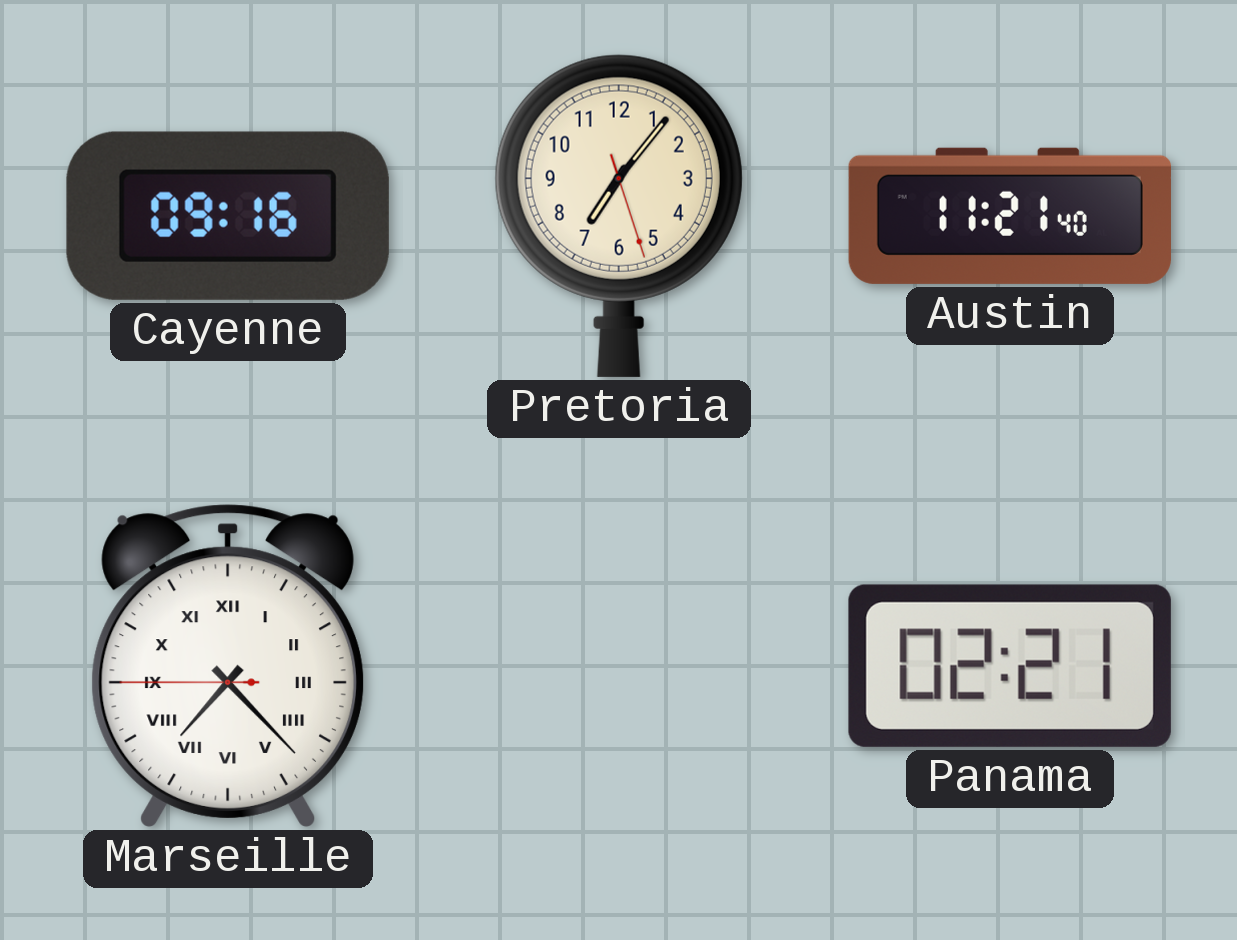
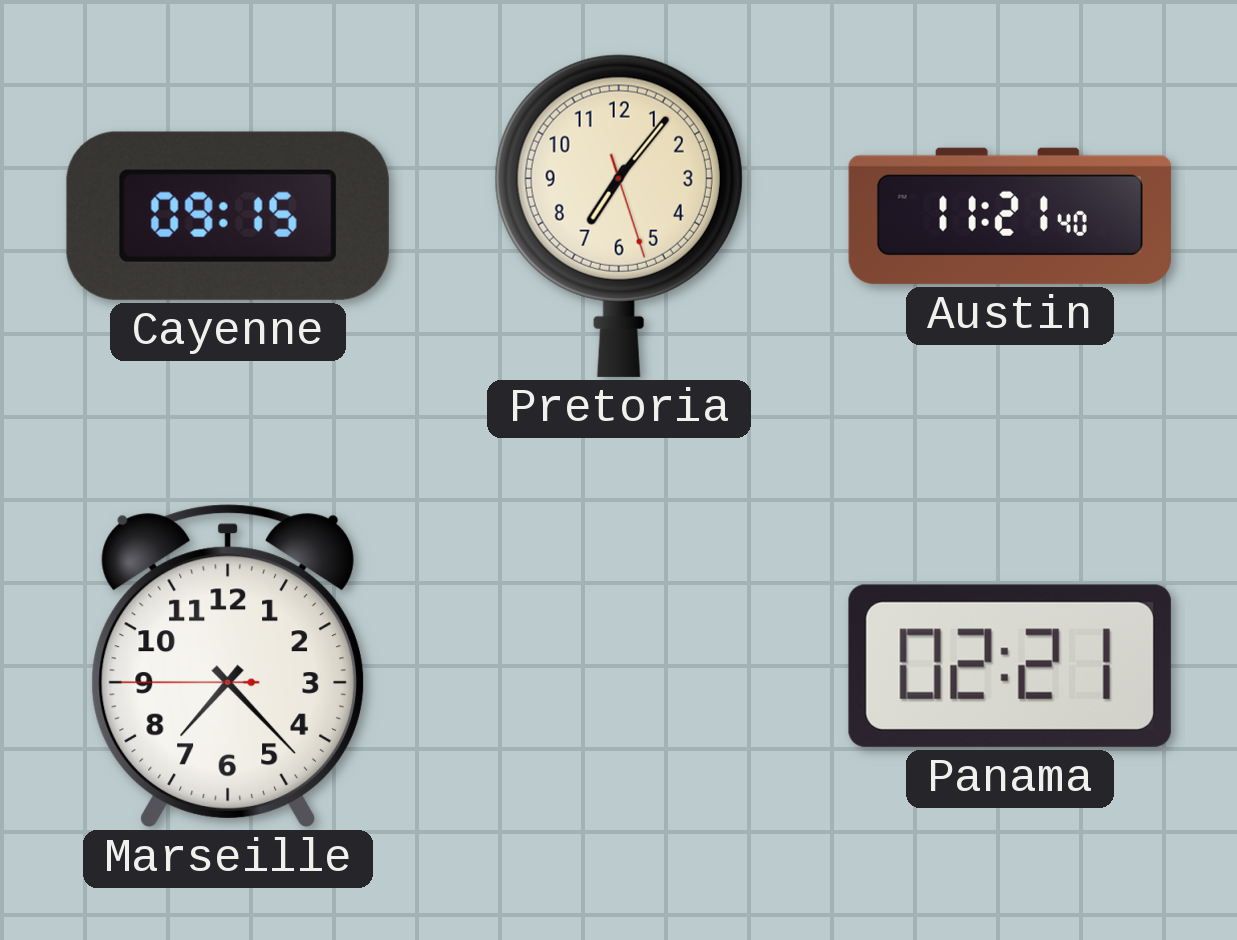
Cayenne: 09:16 -> 09:15 (228, 216)
Marseille numerals: Roman -> Arabic (228, 666)
